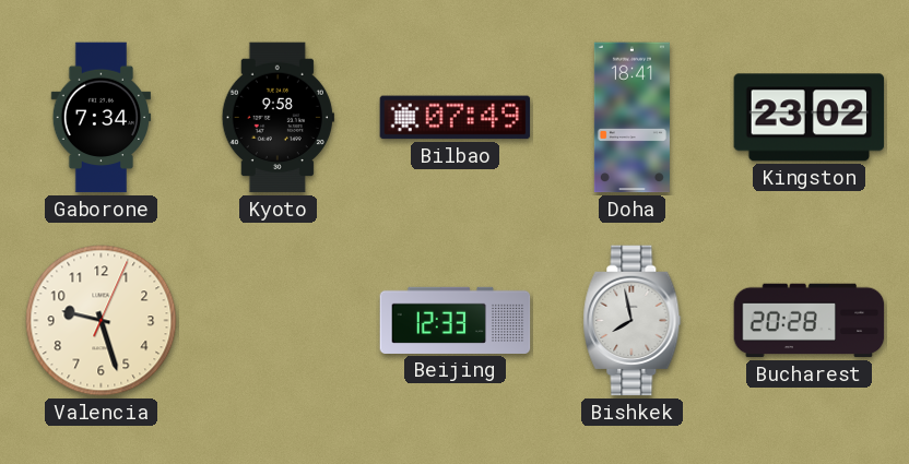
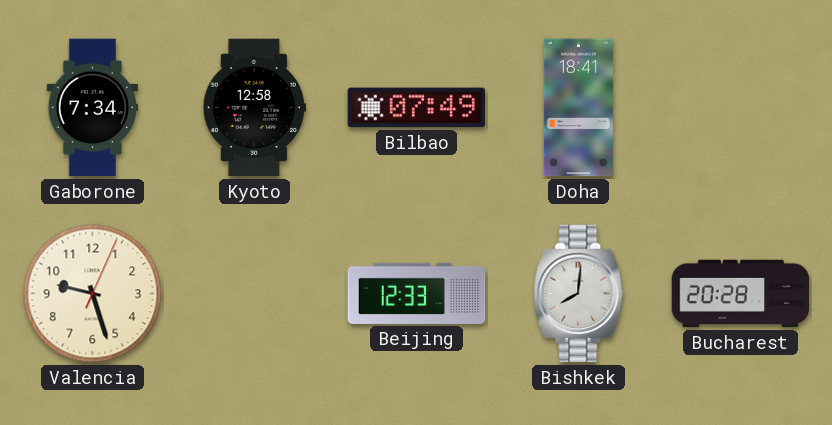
Kyoto: 9:58 -> 12:58 (254, 108)
Kingston: 23:02 -> none (810, 118)
Bishkek: 7:58 -> 8:01 (579, 294)
